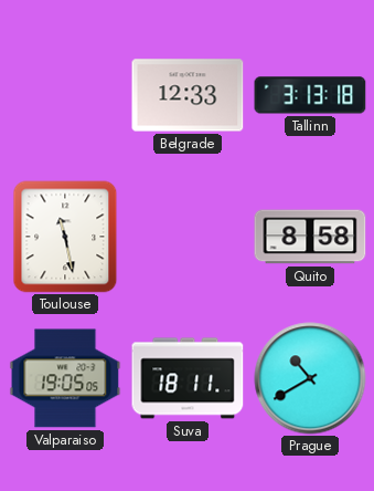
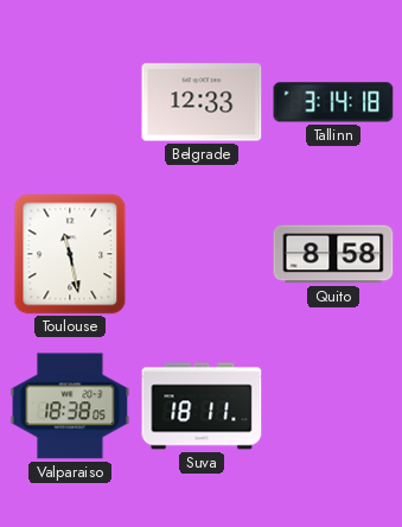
Tallinn: 3:13 -> 3:14 (333, 102)
Valparaiso: 19:05 -> 18:38 (70, 406)
Prague: 10:40 -> none (310, 378)
